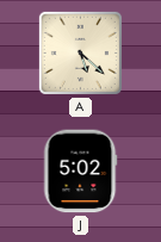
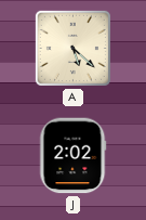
J: 5:02 -> 2:02 (72, 156)
